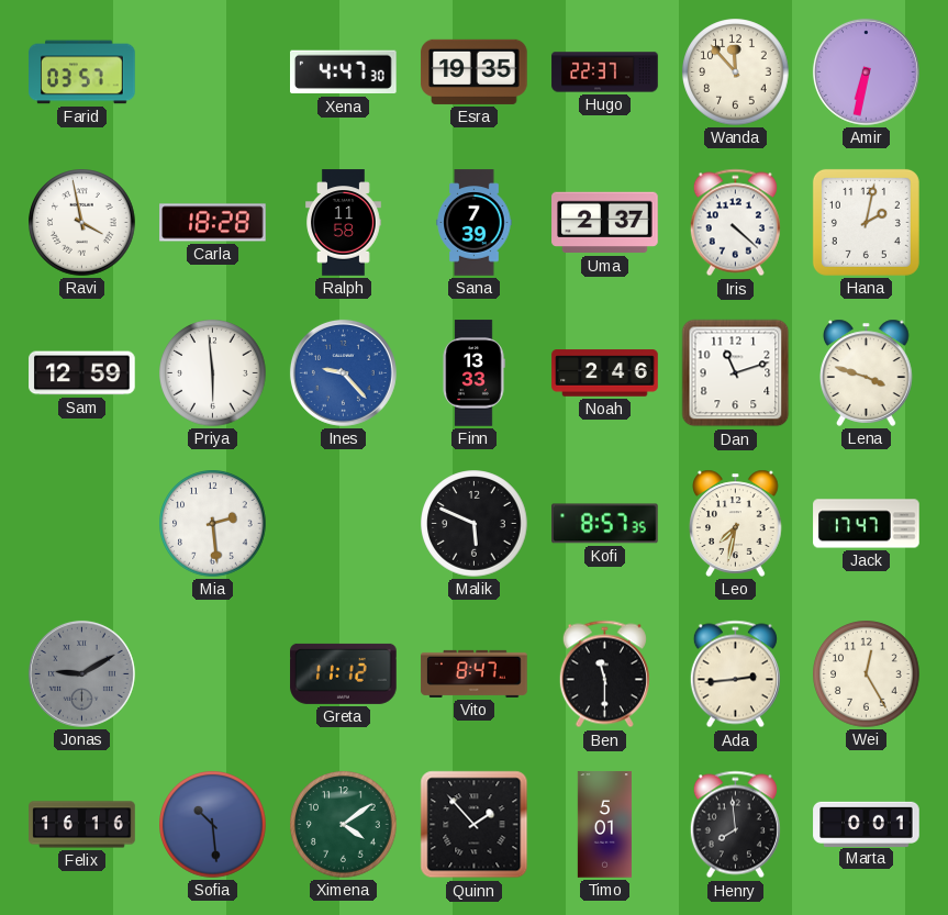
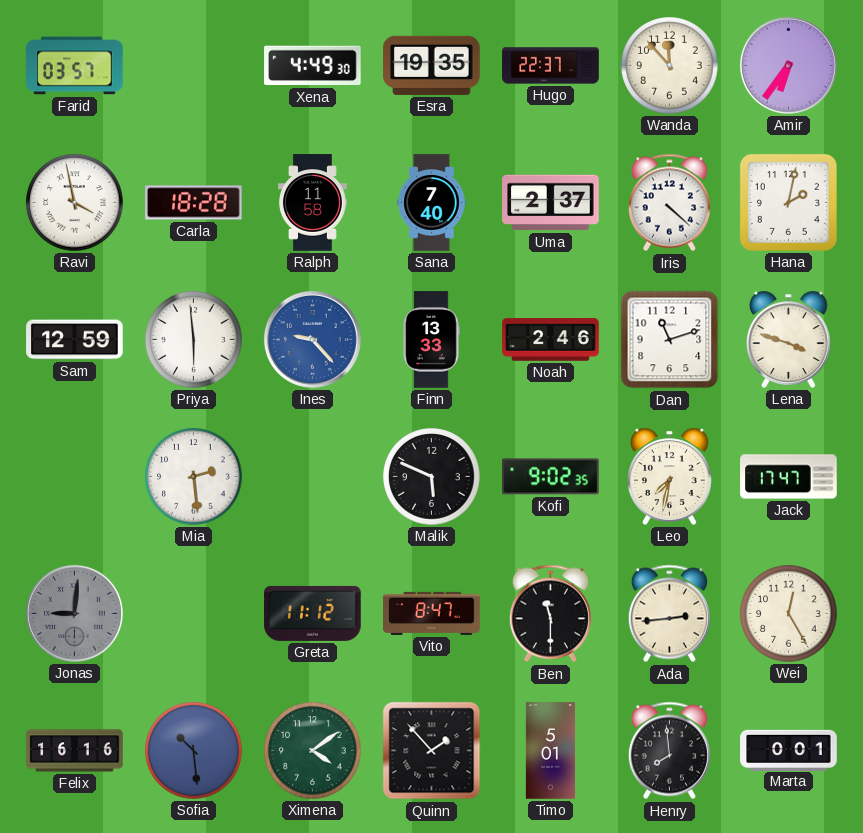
Xena: 4:47 -> 4:49 (313, 66)
Amir: 6:32 -> 6:36 (788, 65)
Sana: 7:39 -> 7:40 (432, 203)
Kofi: 8:57 -> 9:02 (551, 477)
Jonas: 9:10 -> 9:01 (74, 613)
